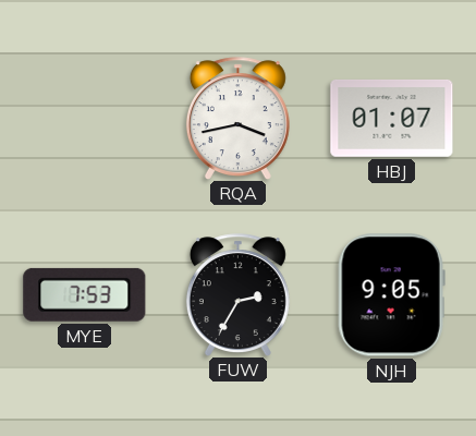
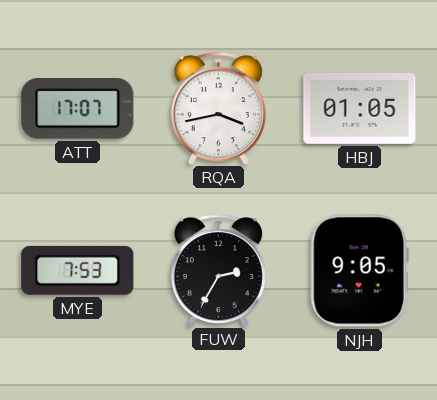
ATT: none -> 17:07 (78, 109)
HBJ: 01:07 -> 01:05 (360, 108)
